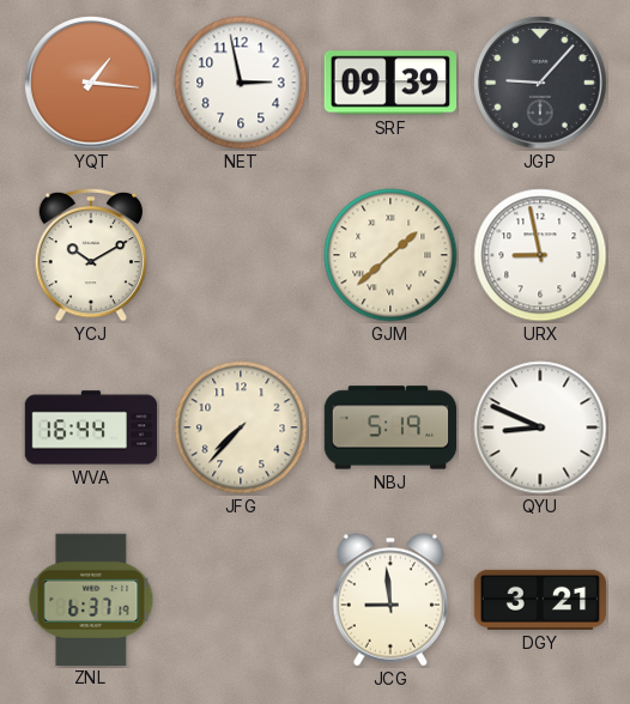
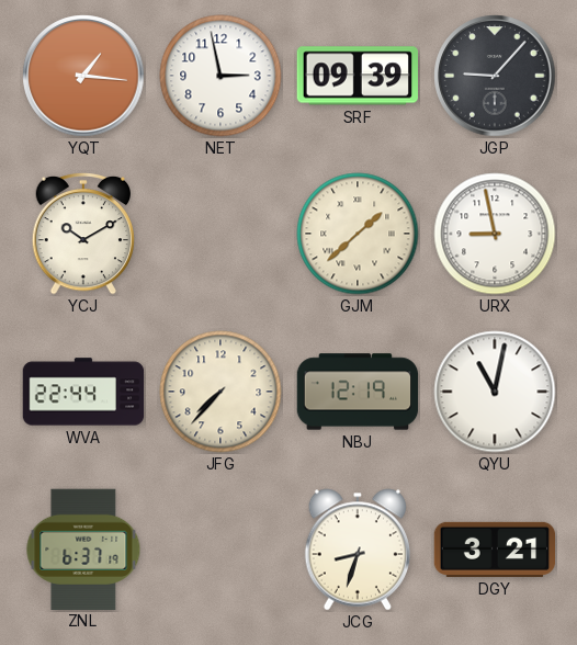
WVA: 16:44 -> 22:44 (83, 392)
NBJ: 5:19 -> 12:19 (358, 392)
QYU: 8:49 -> 11:02 (495, 392)
JCG: 8:59 -> 8:33 (357, 550)
